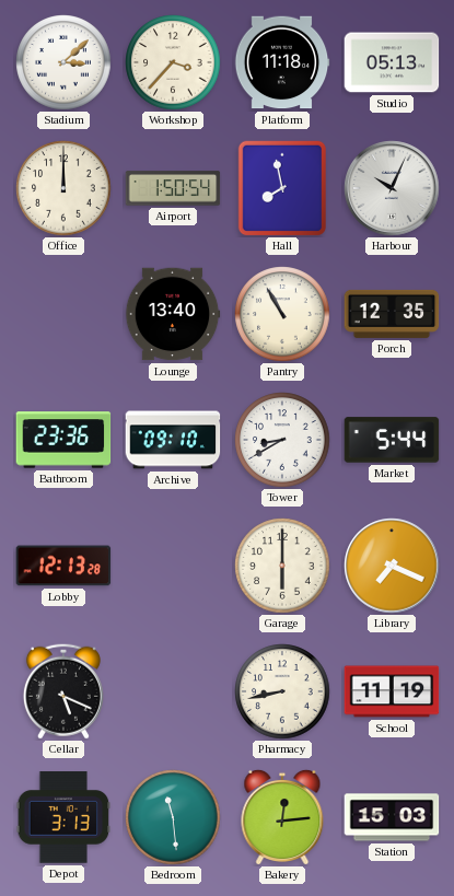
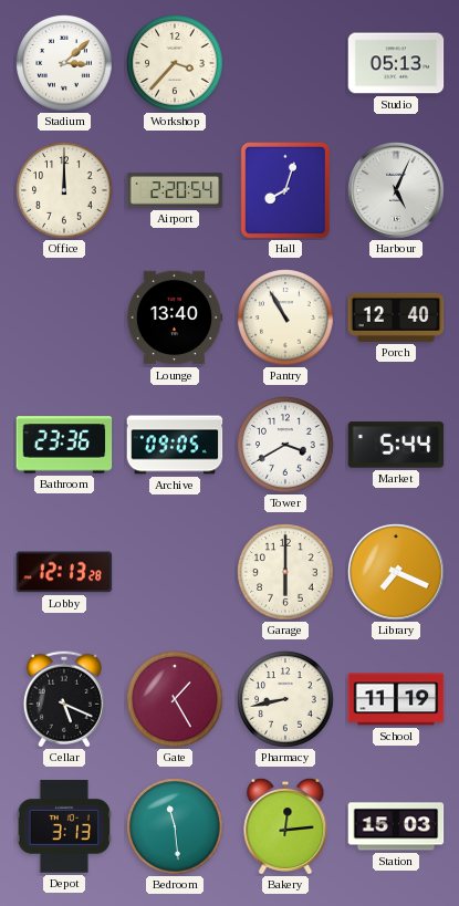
Platform: 11:18 -> none (282, 62)
Airport: 1:50 -> 2:20 (175, 190)
Hall: 7:58 -> 8:03 (284, 190)
Harbour: 10:04 -> 5:04 (396, 190)
Porch: 12:35 -> 12:40 (396, 317)
Archive: 09:10 -> 09:05 (175, 445)
Tower: 8:40 -> 3:40 (285, 445)
Gate: none -> 1:25 (175, 699)
